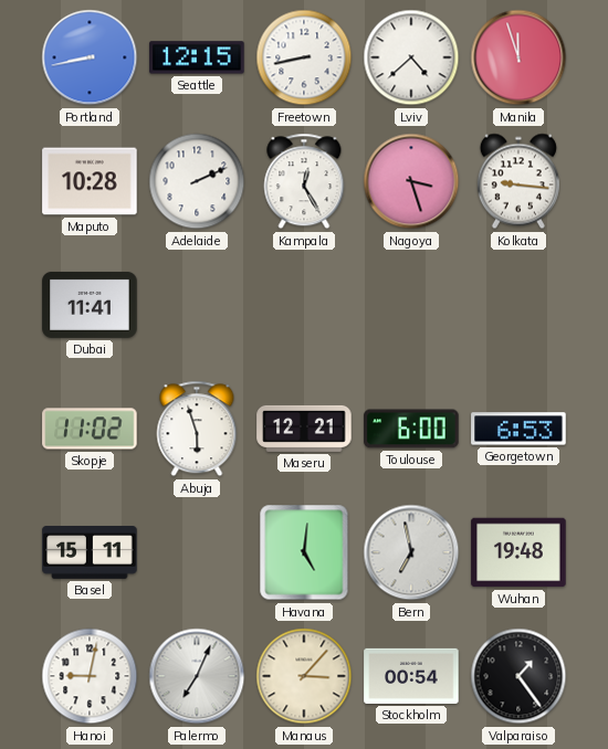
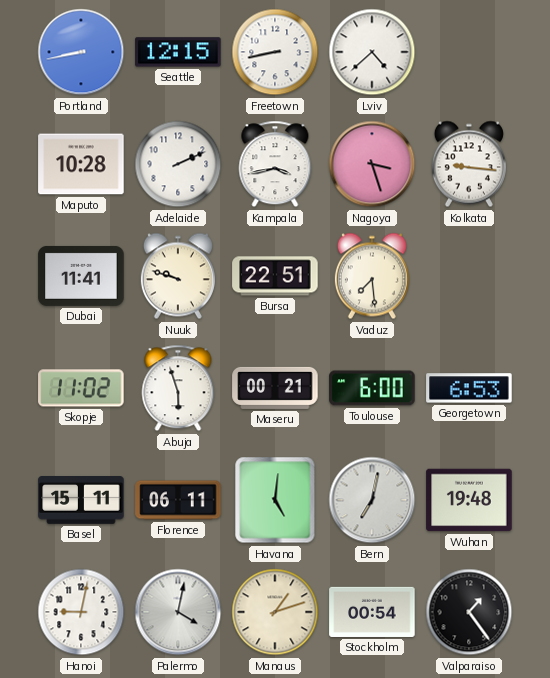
Manila: 11:57 -> none (518, 57)
Kampala: 12:25 -> 3:43 (275, 164)
Nuuk: none -> 9:48 (178, 276)
Bursa: none -> 22:51 (275, 276)
Vaduz: none -> 7:29 (372, 276)
Maseru: 12:21 -> 00:21 (275, 388)
Florence: none -> 06:11 (178, 500)
Bern: 6:58 -> 7:02 (372, 500)
Palermo: 7:04 -> 4:02 (178, 612)
Manaus: 3:07 -> 1:12 (275, 612)
